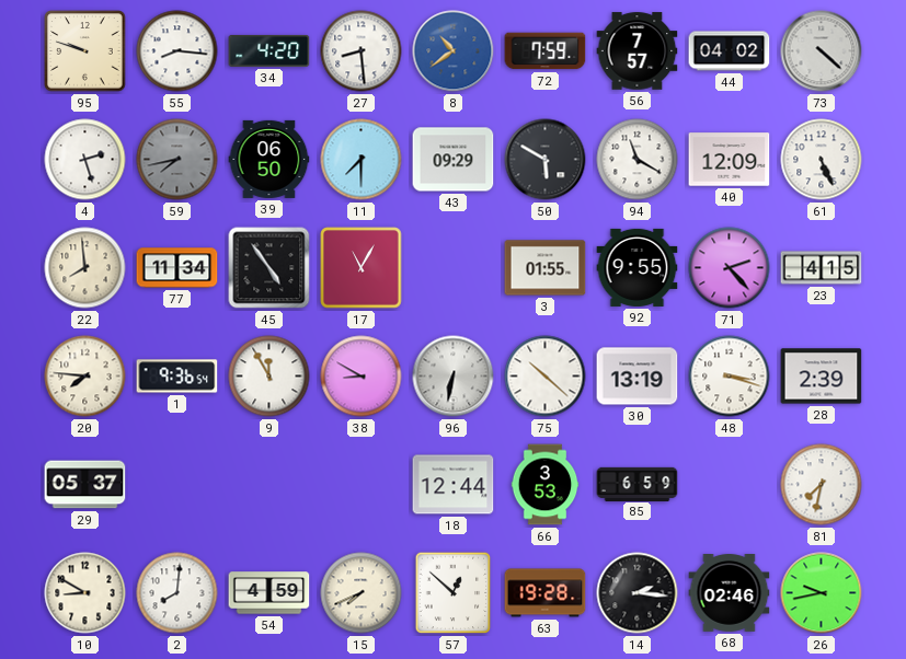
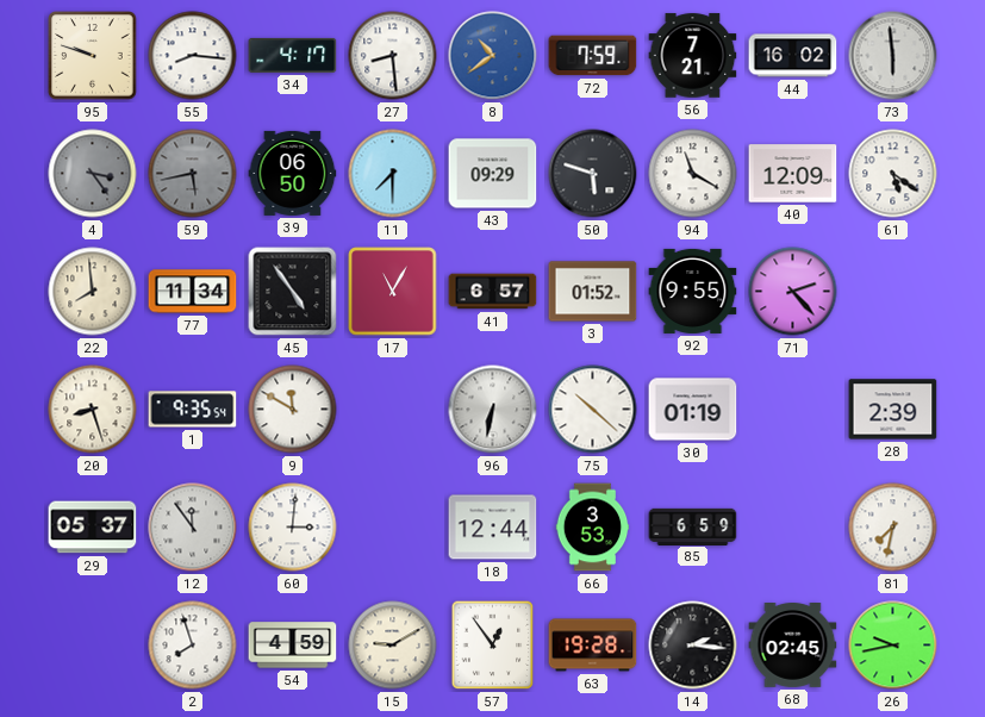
34: 4:20 -> 4:17 (293, 55)
56: 7:57 -> 7:21 (693, 56)
44: 04:02 -> 16:02 (793, 56)
73: 4:22 -> 5:59 (893, 56)
4: 2:27 -> 3:24 (93, 174)
4 dial: white -> grey (93, 174)
59: 7:43 -> 5:43 (193, 174)
50: 5:50 -> 5:48 (593, 174)
61: 5:26 -> 5:21 (893, 174)
41: none -> 6:57 (493, 292)
3: 01:55 -> 01:52 (593, 292)
23: 4:15 -> none (822, 268)
20: 7:46 -> 8:27 (93, 410)
1: 9:36 -> 9:35 (193, 410)
9: 11:55 -> 11:50 (293, 410)
38: 8:50 -> none (362, 377)
30: 13:19 -> 01:19 (693, 410)
48: 3:18 -> none (730, 377)
12: none -> 11:54 (193, 528)
60: none -> 3:01 (293, 528)
10: 8:50 -> none (85, 593)
2: 8:01 -> 7:57 (193, 646)
15: 7:41 -> 9:10 (393, 646)
57: 12:52 -> 12:54 (493, 646)
68: 02:46 -> 02:45 (793, 646)
